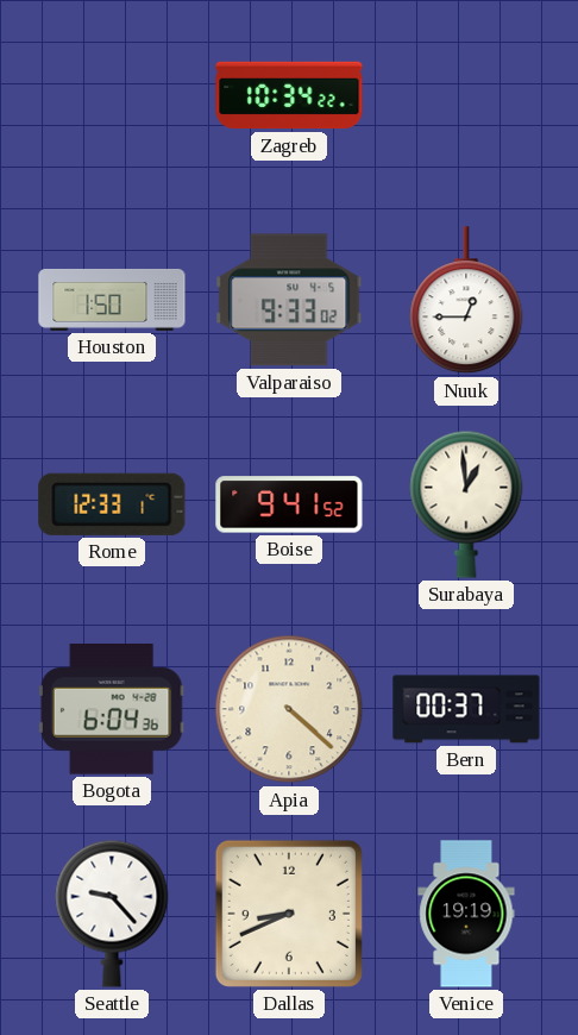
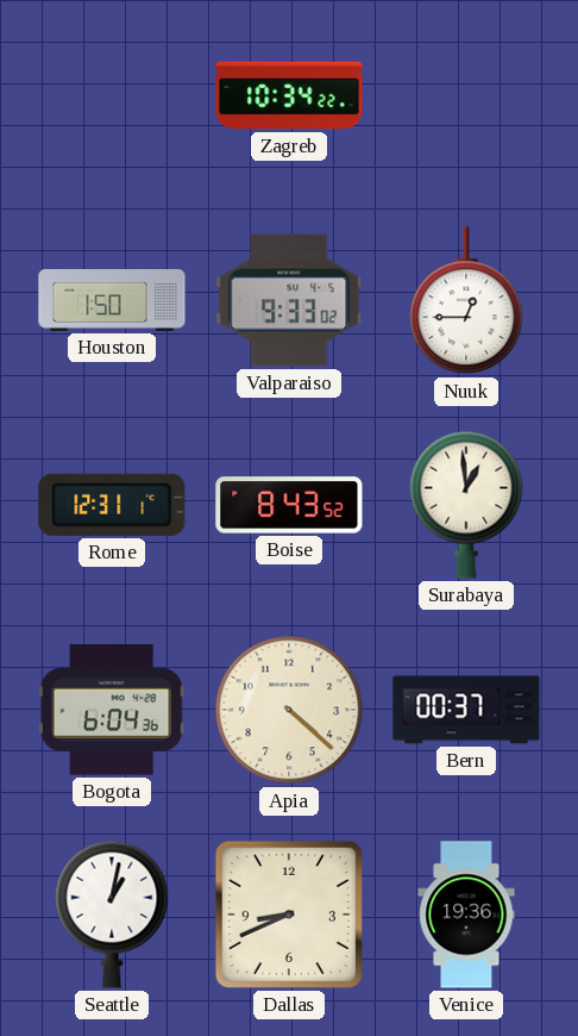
Rome: 12:33 -> 12:31 (112, 505)
Boise: 9:41 -> 8:43 (289, 505)
Seattle: 9:23 -> 1:02 (112, 915)
Venice: 19:19 -> 19:36 (466, 915)
